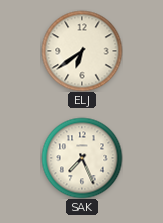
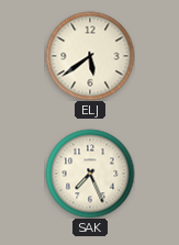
ELJ: 6:39 -> 5:39 (90, 56)
